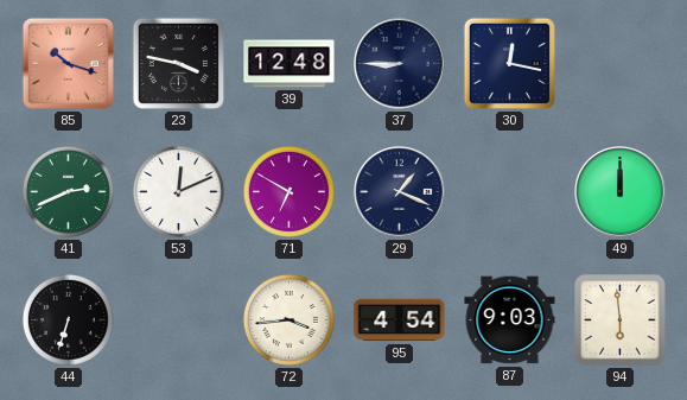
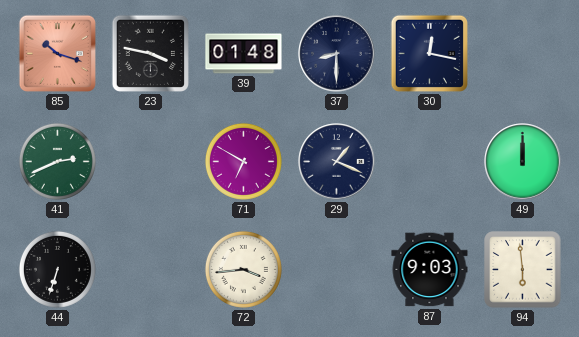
39: 12:48 -> 01:48 (244, 54)
37: 8:45 -> 8:30 (337, 54)
53: 12:11 -> none (178, 191)
95: 4:54 -> none (400, 320)
